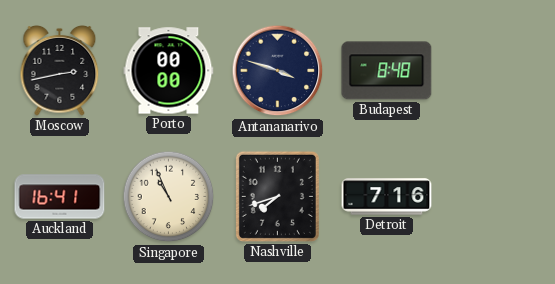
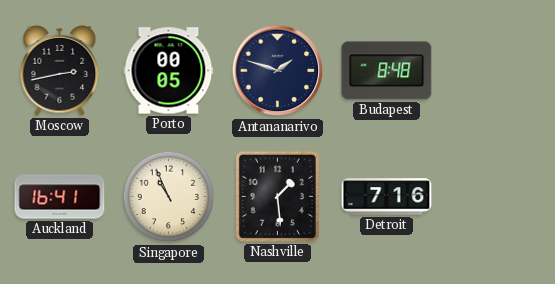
Porto: 00:00 -> 00:05 (169, 71)
Antananarivo: 3:48 -> 1:48 (278, 71)
Nashville: 7:42 -> 1:29 (277, 196)
